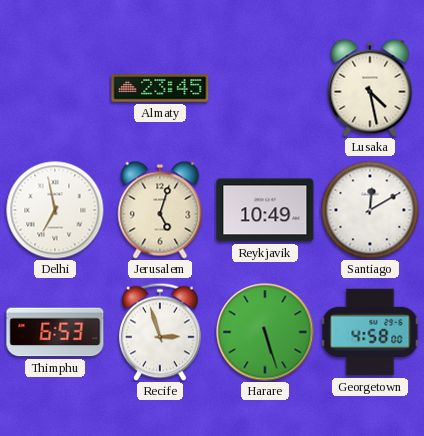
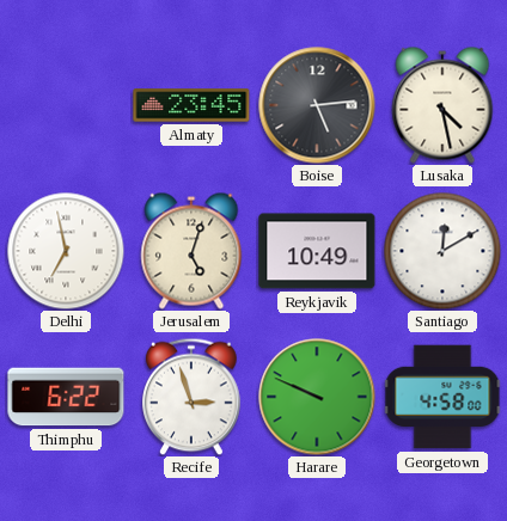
Boise: none -> 5:14 (317, 105)
Thimphu: 6:53 -> 6:22 (66, 397)
Harare: 5:27 -> 9:49 (317, 397)
